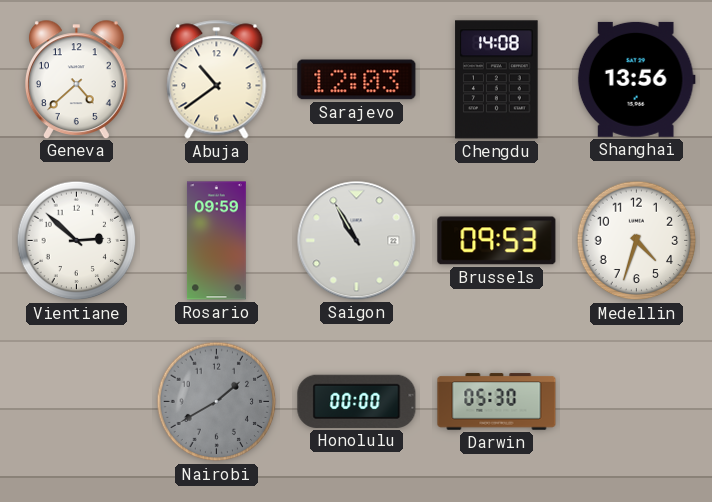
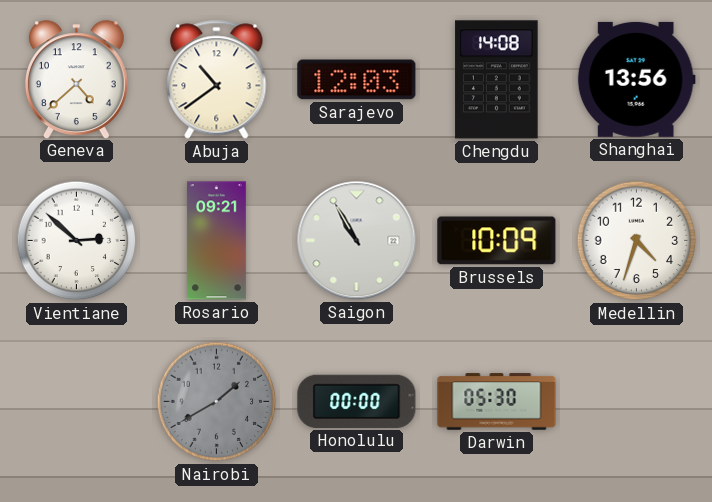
Rosario: 09:59 -> 09:21 (217, 241)
Brussels: 09:53 -> 10:09 (497, 241)
